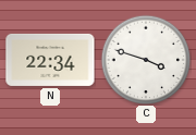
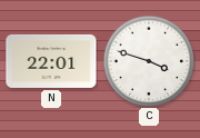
N: 22:34 -> 22:01 (51, 61)
